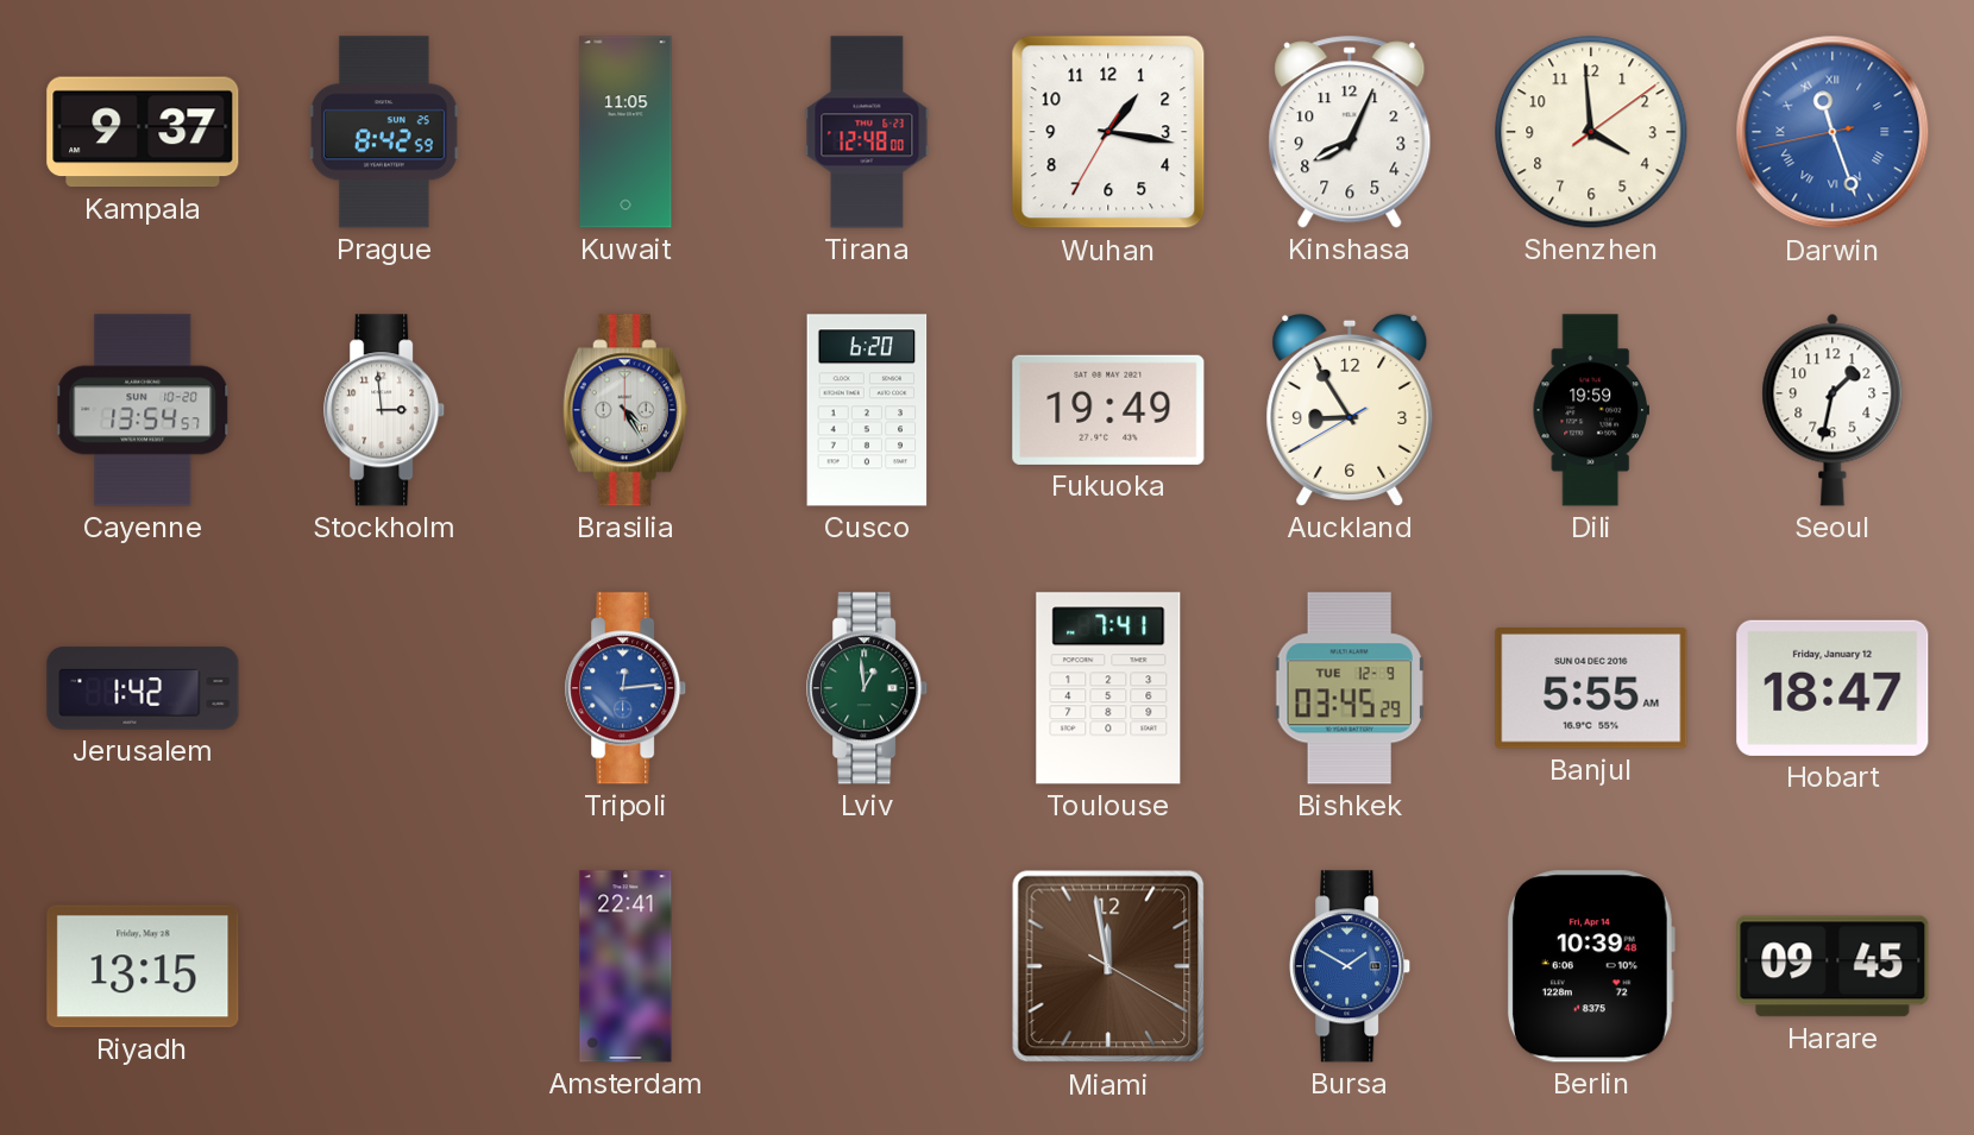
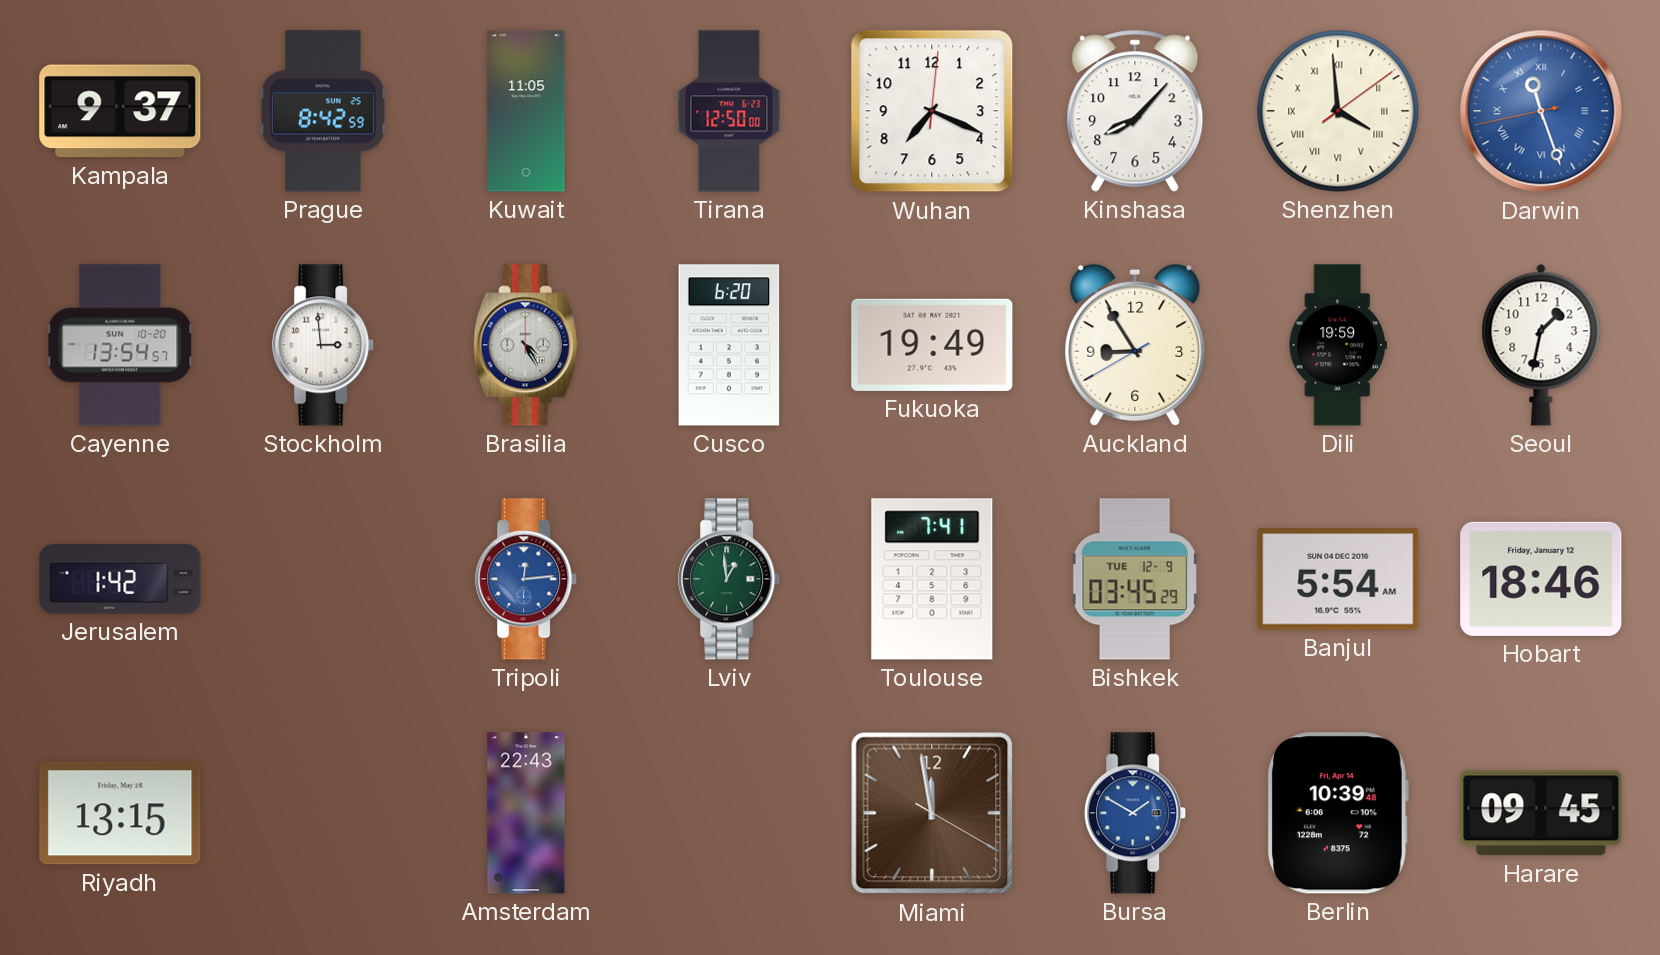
Tirana: 12:48 -> 12:50 (729, 111)
Wuhan: 1:16 -> 7:19 (932, 111)
Kinshasa: 8:04 -> 8:07 (1135, 111)
Shenzhen numerals: Arabic -> Roman (1338, 111)
Banjul: 5:55 -> 5:54 (1338, 580)
Hobart: 18:47 -> 18:46 (1541, 579)
Amsterdam: 22:41 -> 22:43 (526, 813)
